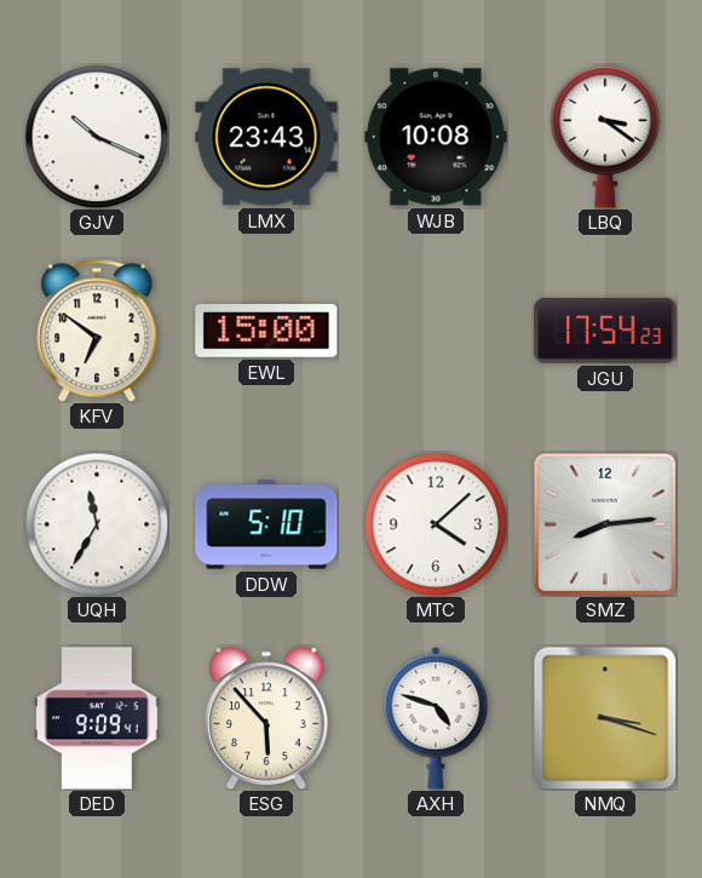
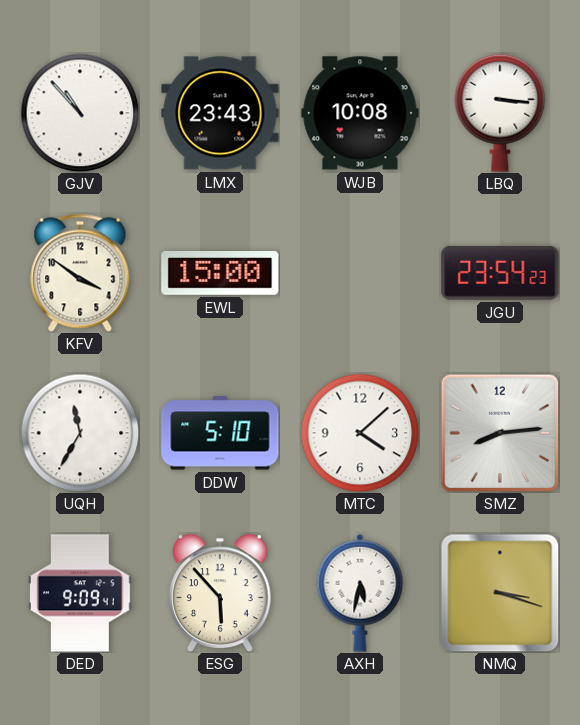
GJV: 10:19 -> 10:53 (80, 113)
LBQ: 3:21 -> 3:16 (500, 113)
KFV: 6:51 -> 3:51 (80, 273)
JGU: 17:54 -> 23:54 (500, 273)
AXH: 4:48 -> 5:32 (360, 593)
